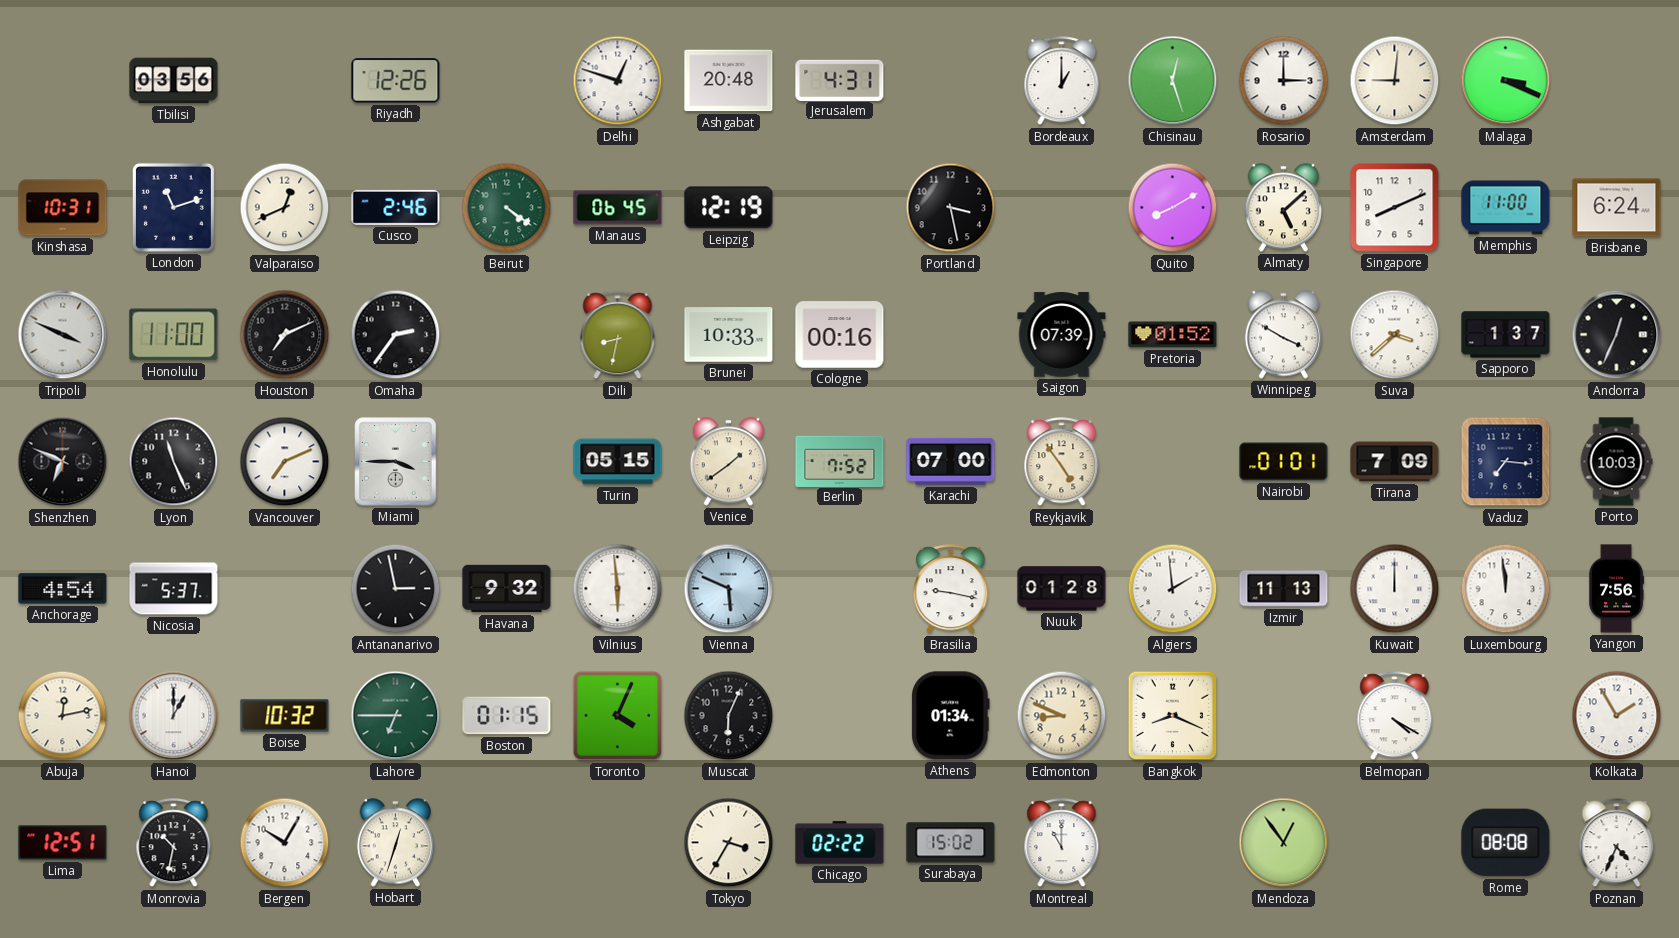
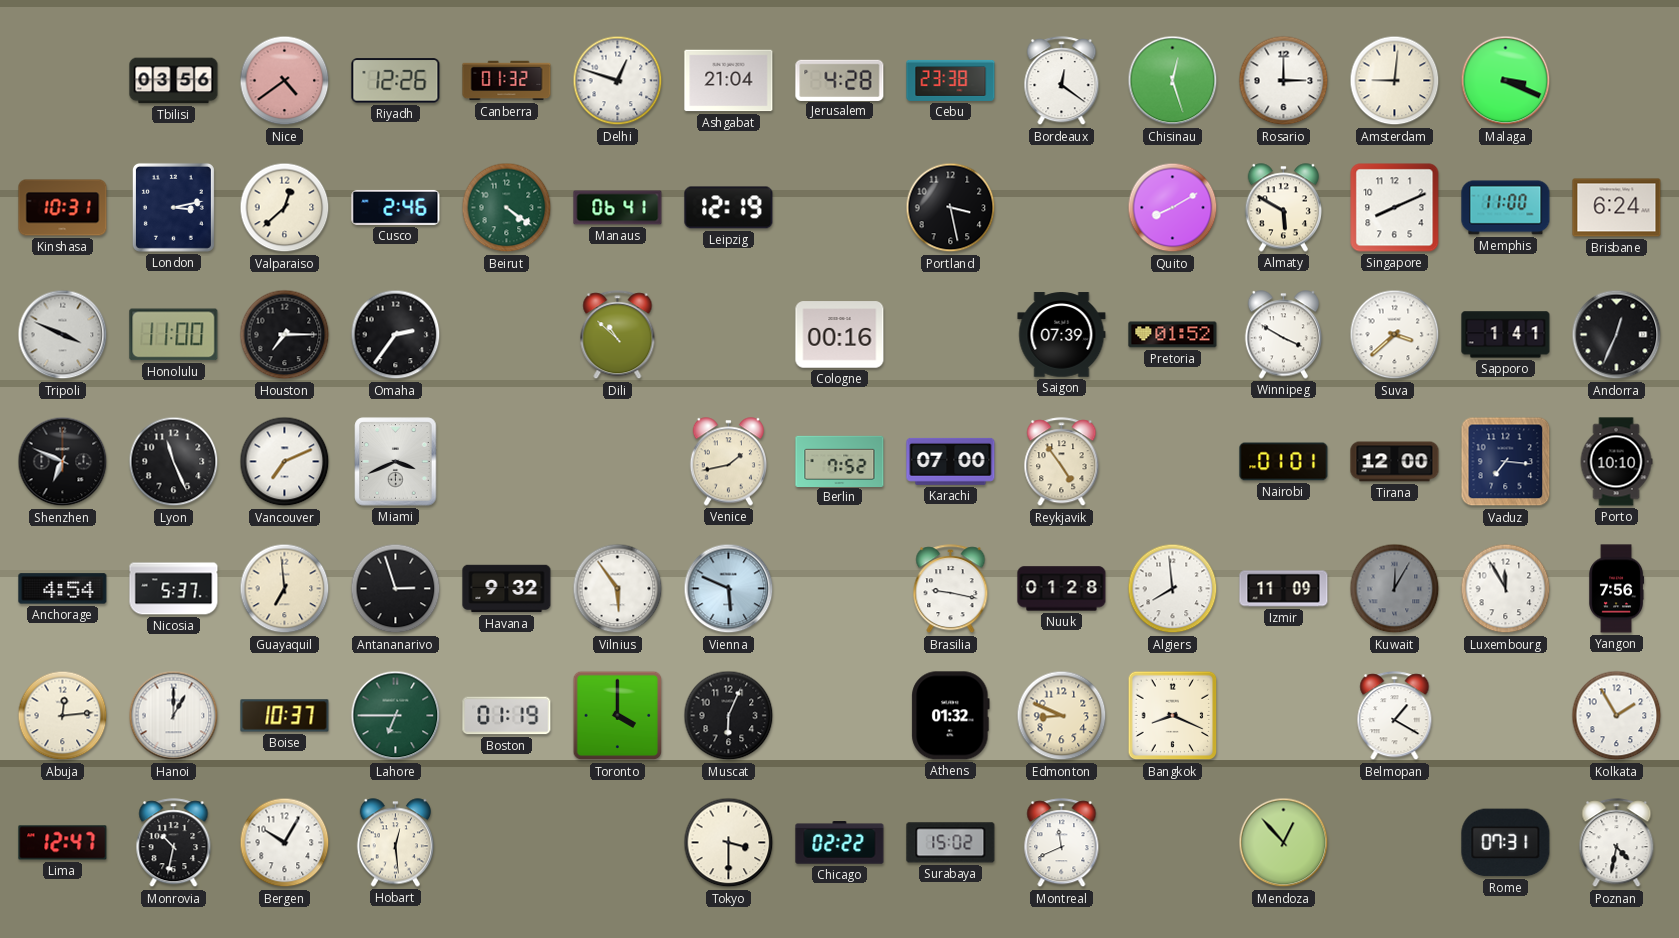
Nice: none -> 4:39 (285, 81)
Canberra: none -> 01:32 (507, 81)
Ashgabat: 20:48 -> 21:04 (729, 81)
Jerusalem: 4:31 -> 4:28 (840, 80)
Cebu: none -> 23:38 (951, 80)
Bordeaux: 1:00 -> 12:21 (1062, 81)
London: 11:12 -> 3:13 (173, 207)
Valparaiso: 12:41 -> 12:38 (285, 208)
Manaus: 06:45 -> 06:41 (618, 208)
Almaty: 5:08 -> 5:50 (1283, 208)
Houston: 7:11 -> 7:15 (285, 335)
Dili: 8:32 -> 10:52 (618, 335)
Brunei: 10:33 -> none (729, 335)
Sapporo: 1:37 -> 1:41 (1506, 335)
Miami: 3:45 -> 3:41 (396, 462)
Turin: 05:15 -> none (618, 462)
Venice: 1:39 -> 1:43 (728, 462)
Tirana: 7:09 -> 12:00 (1395, 462)
Porto: 10:03 -> 10:10 (1616, 462)
Guayaquil: none -> 6:59 (285, 589)
Antananarivo: 2:58 -> 2:57 (396, 589)
Vilnius: 5:59 -> 5:54 (618, 589)
Algiers: 1:59 -> 7:59 (1173, 589)
Izmir: 11:13 -> 11:09 (1284, 589)
Kuwait: 12:00 -> 12:05 (1395, 589)
Kuwait dial: white -> grey (1395, 589)
Luxembourg: 11:59 -> 11:55 (1506, 589)
Abuja: 12:13 -> 12:14 (63, 716)
Boise: 10:32 -> 10:37 (285, 716)
Boston: 01:15 -> 01:19 (507, 716)
Toronto: 4:04 -> 4:00 (618, 716)
Athens: 01:34 -> 01:32 (951, 716)
Belmopan: 4:20 -> 1:20 (1395, 716)
Lima: 12:51 -> 12:47 (63, 843)
Hobart: 12:33 -> 12:29 (395, 843)
Tokyo: 3:35 -> 3:30 (729, 843)
Montreal: 11:00 -> 11:41 (1062, 843)
Mendoza: 12:54 -> 12:53 (1284, 843)
Rome: 08:08 -> 07:31 (1506, 843)
Poznan: 4:34 -> 4:32 (1617, 843)
